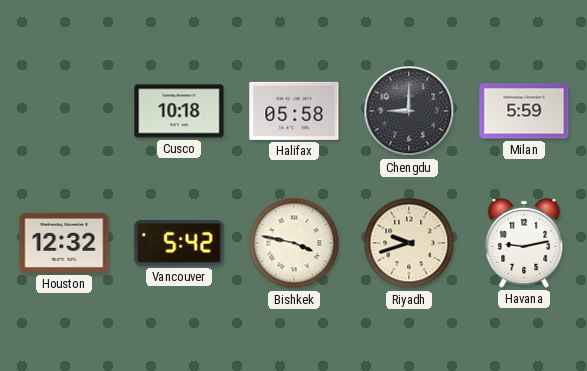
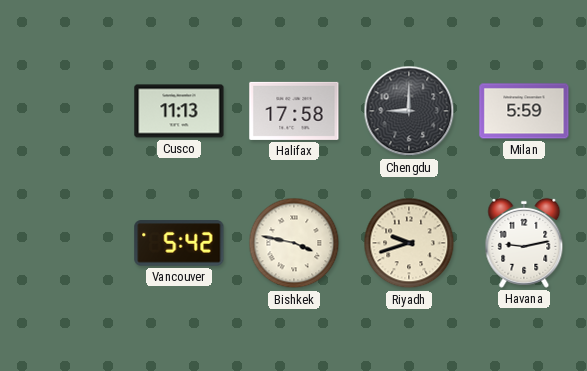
Cusco: 10:18 -> 11:13 (179, 111)
Halifax: 05:58 -> 17:58 (294, 111)
Houston: 12:32 -> none (64, 243)
